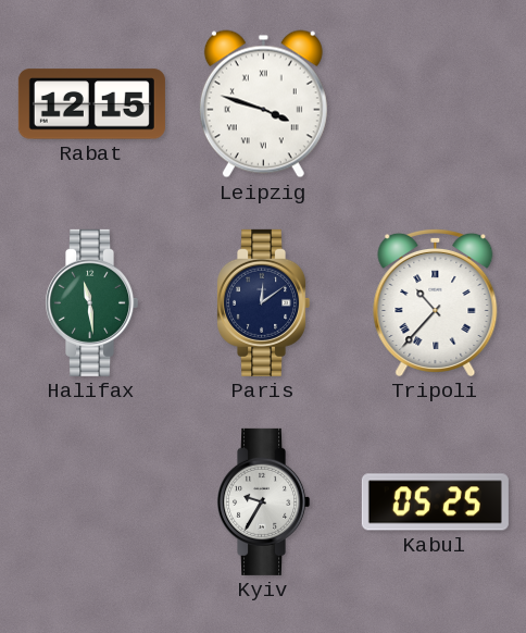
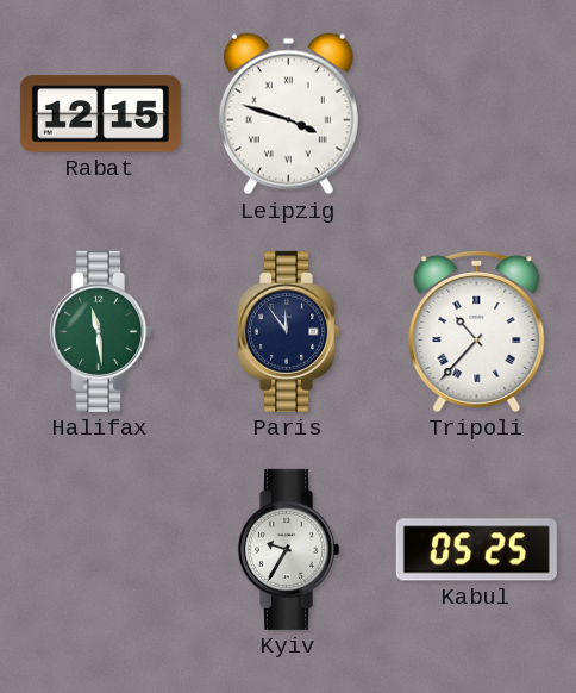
Paris: 12:09 -> 11:54 (289, 331)
